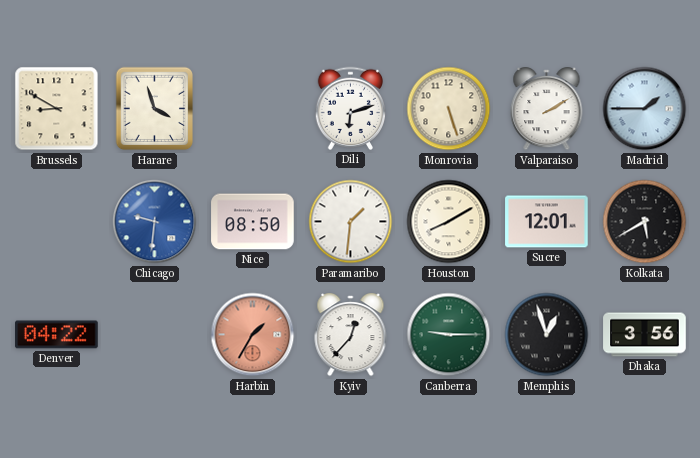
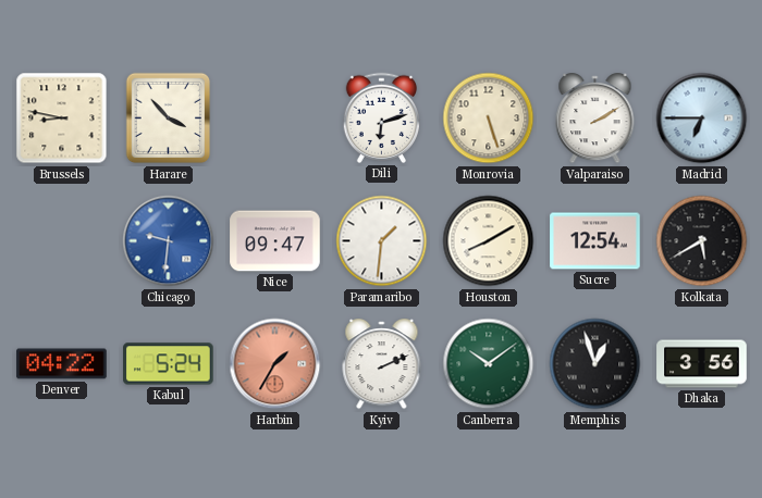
Brussels: 8:50 -> 8:47 (62, 119)
Harare: 3:57 -> 3:53 (169, 119)
Madrid: 1:45 -> 6:45 (702, 119)
Nice: 08:50 -> 09:47 (275, 241)
Sucre: 12:01 -> 12:54 (595, 241)
Kabul: none -> 5:24 (169, 364)
Kyiv: 12:37 -> 2:11 (382, 365)
Canberra: 9:15 -> 10:09 (489, 364)
